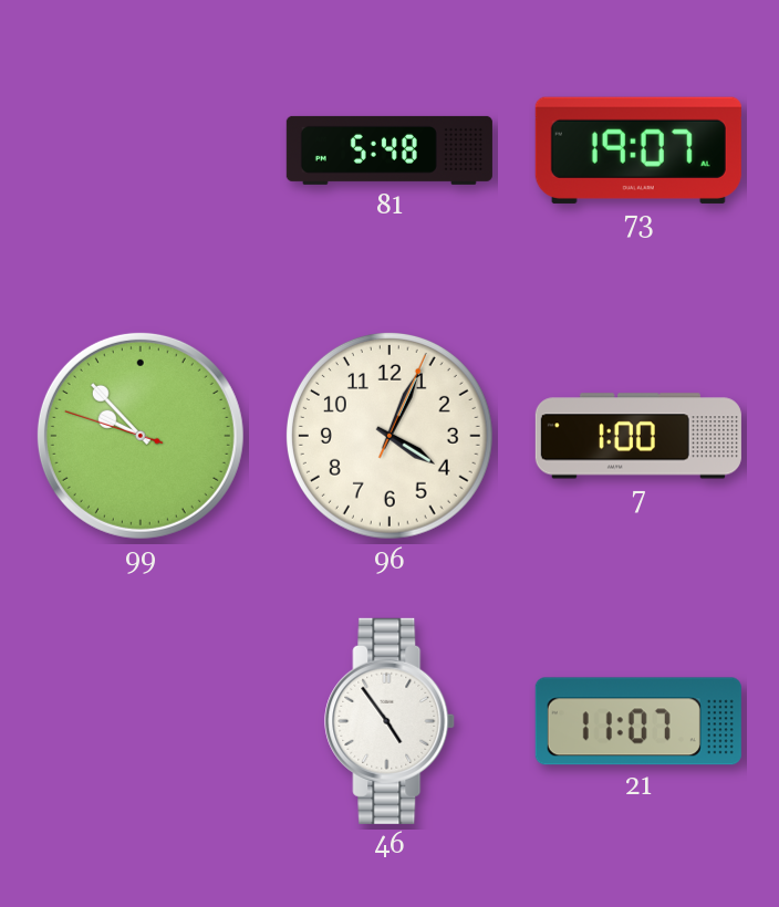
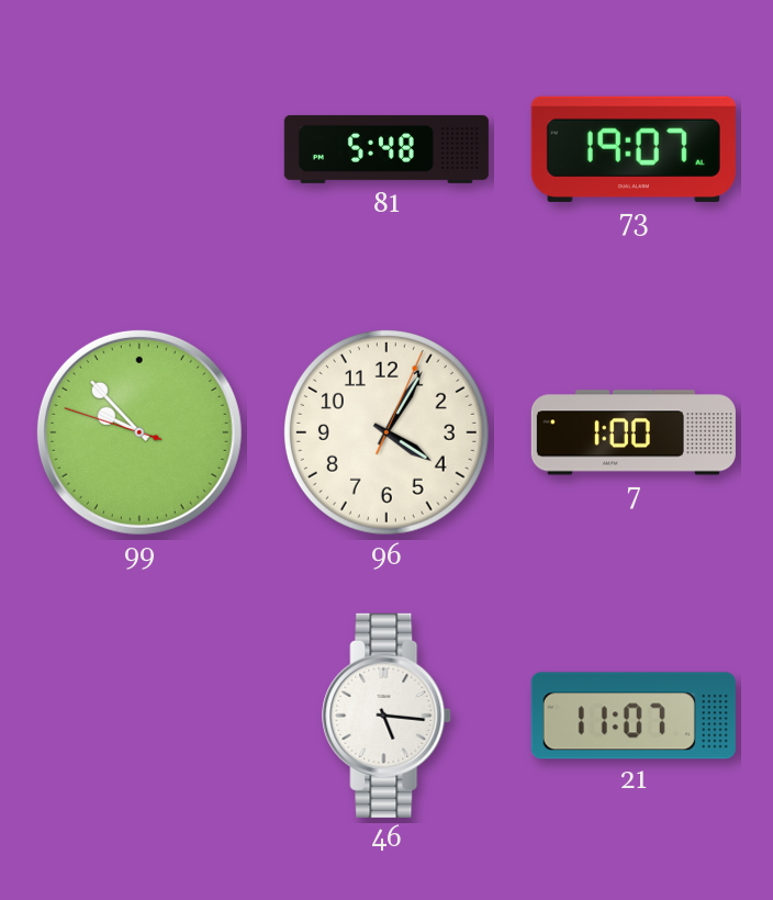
96: 4:04 -> 4:05 (386, 432)
46: 4:54 -> 5:16 (388, 716)
